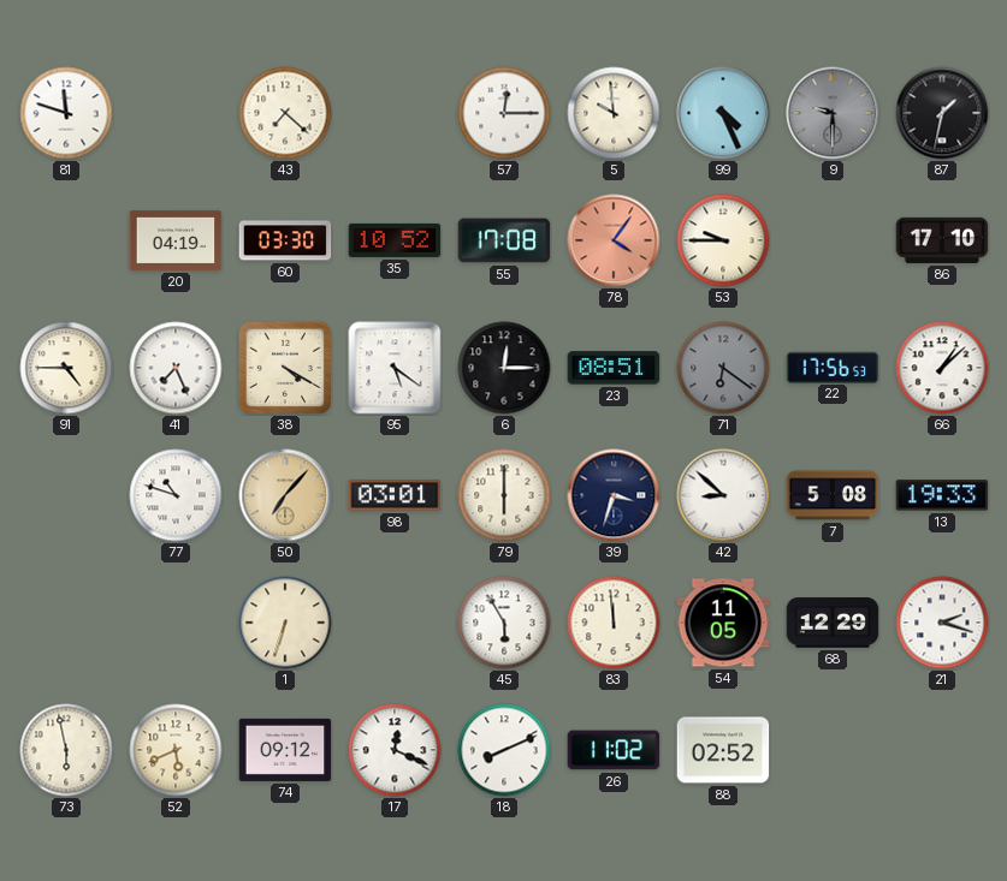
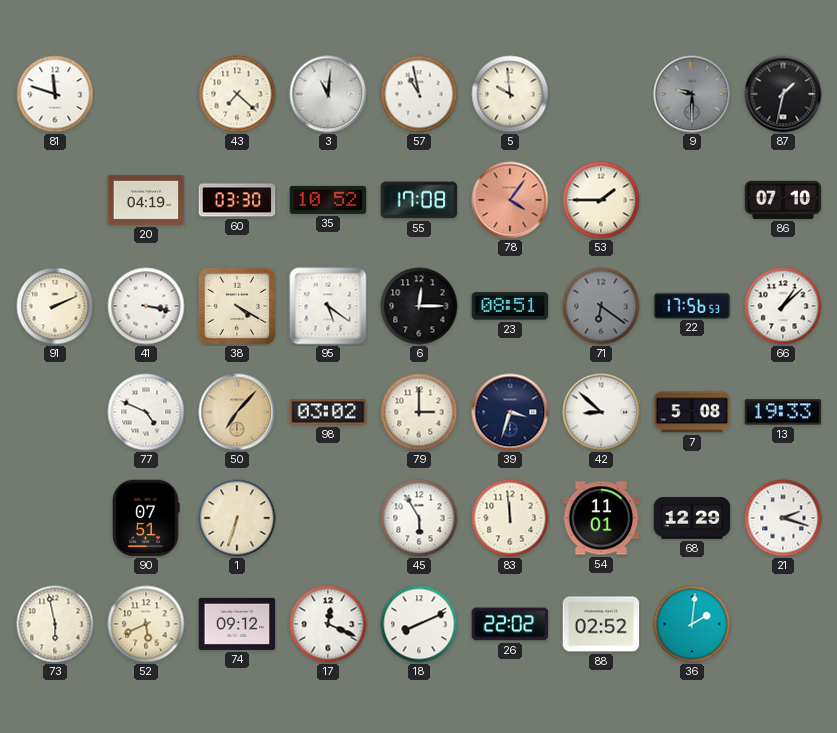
3: none -> 11:01 (328, 94)
57: 12:15 -> 10:58 (419, 94)
99: 4:26 -> none (723, 113)
53: 9:45 -> 1:45 (601, 200)
86: 17:10 -> 07:10 (783, 200)
91: 4:45 -> 2:11 (55, 306)
41: 7:26 -> 3:17 (146, 306)
77: 10:48 -> 4:49 (146, 412)
98: 03:01 -> 03:02 (328, 412)
79: 6:00 -> 3:00 (419, 412)
90: none -> 07:51 (146, 518)
54: 11:05 -> 11:01 (601, 518)
26: 11:02 -> 22:02 (510, 624)
36: none -> 2:01 (692, 624)
